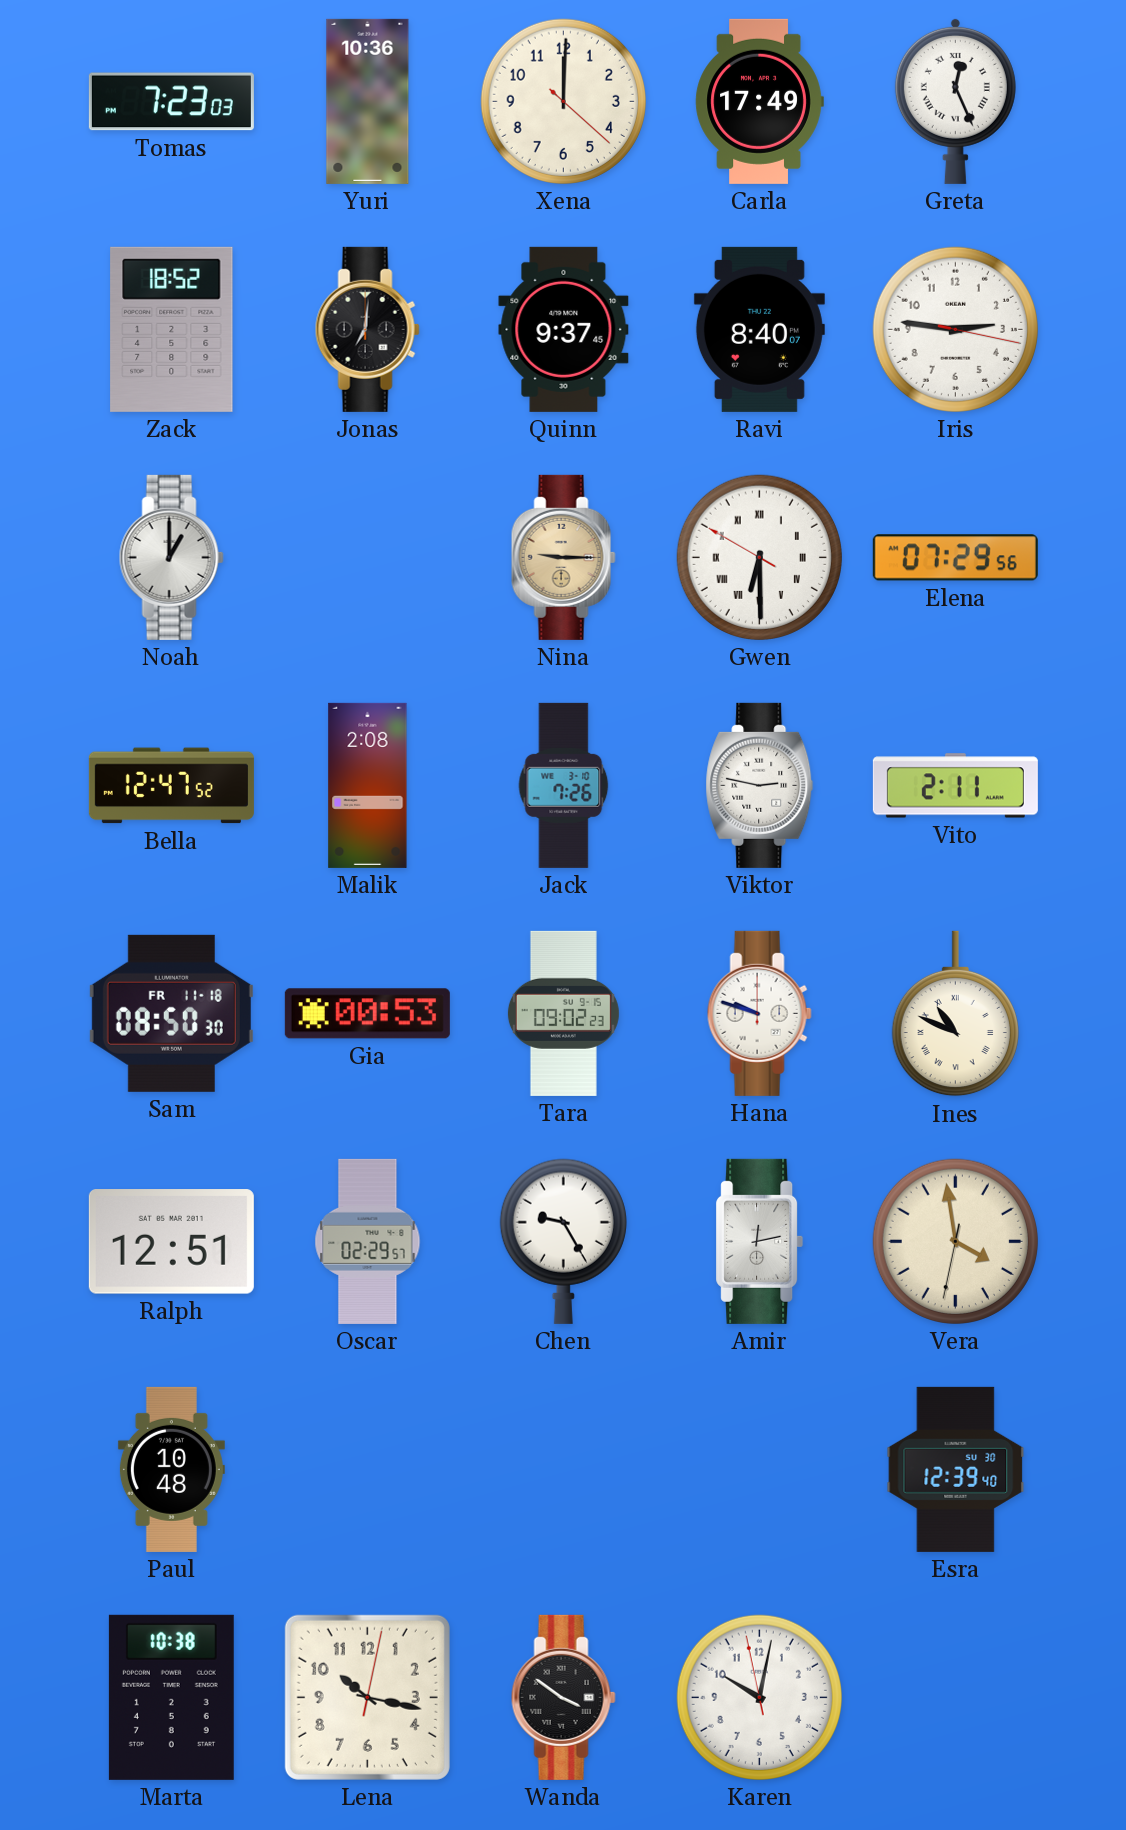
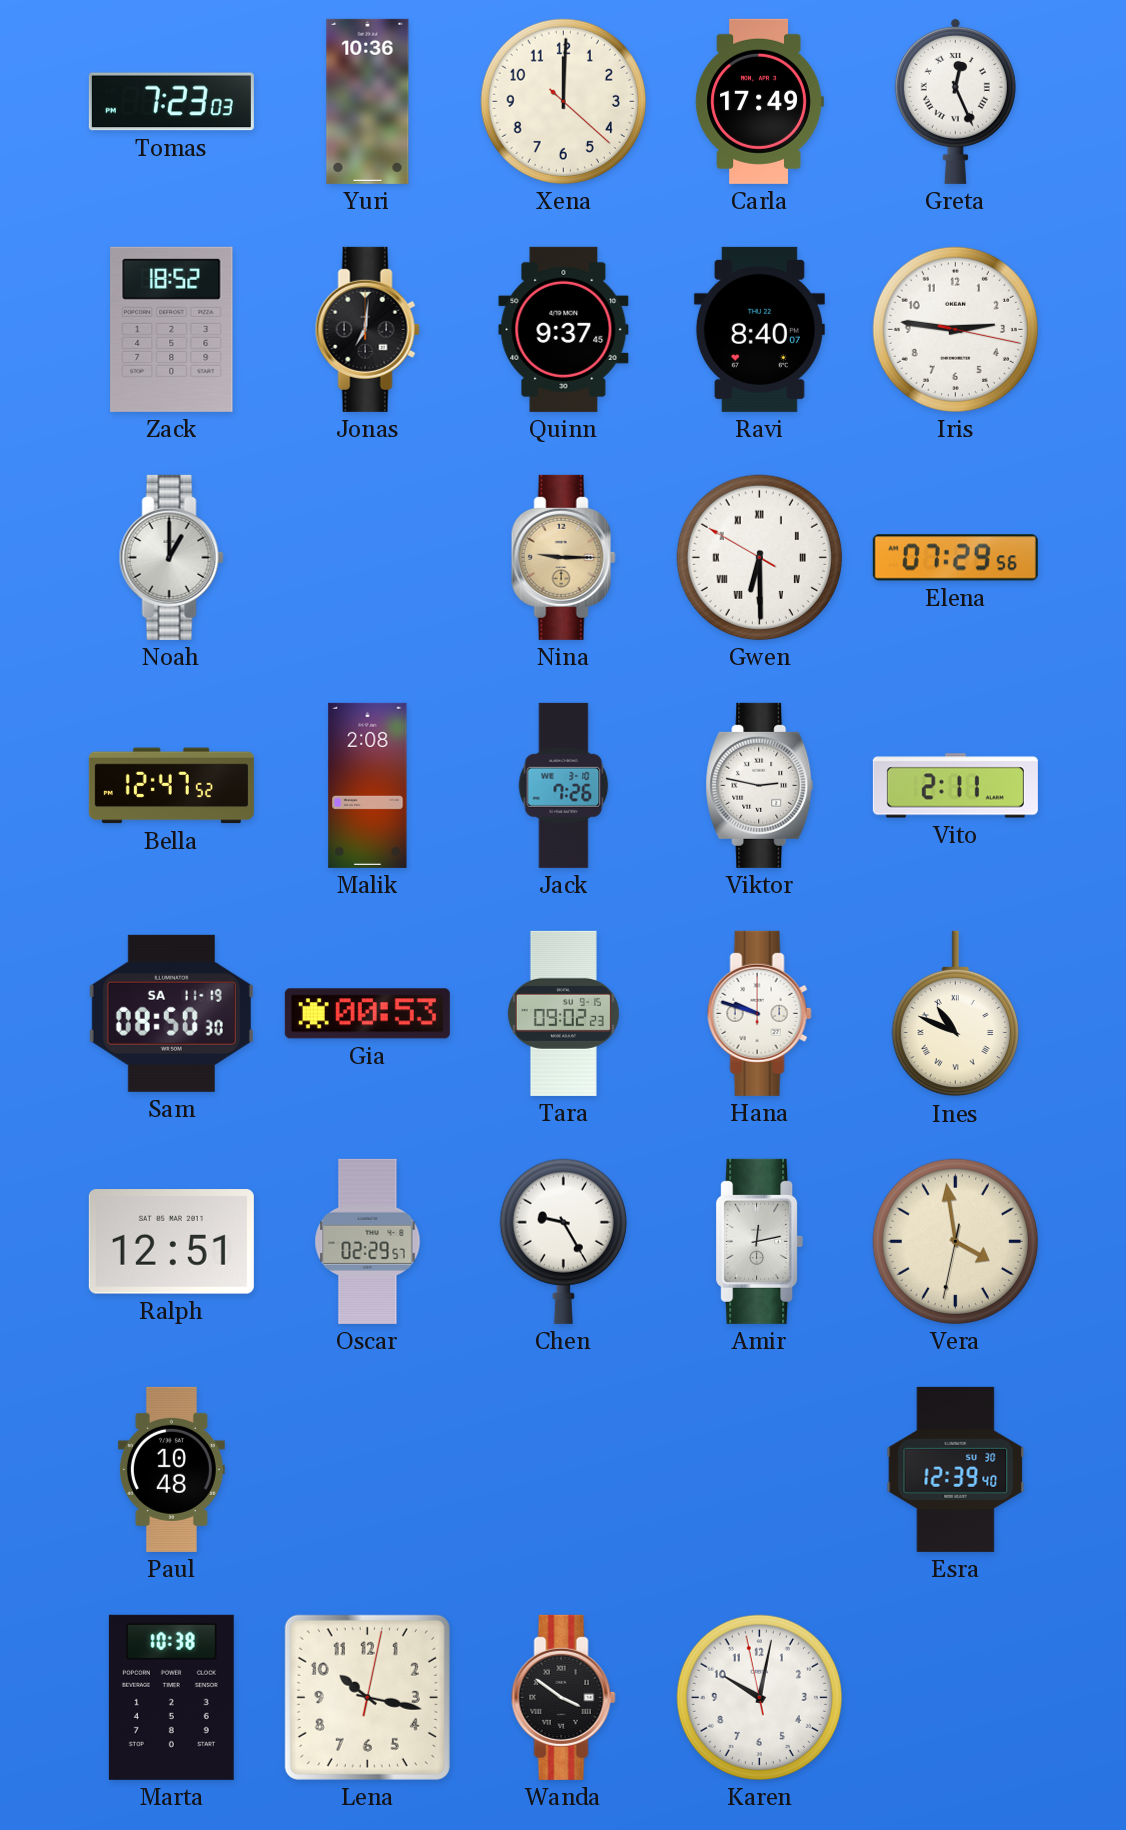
Sam date: FR 11-18 -> SA 11-19 (171, 1013)
